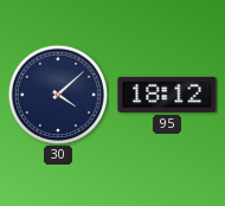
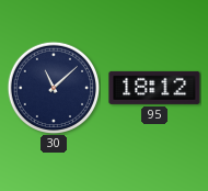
30: 4:08 -> 11:08 (54, 88)
